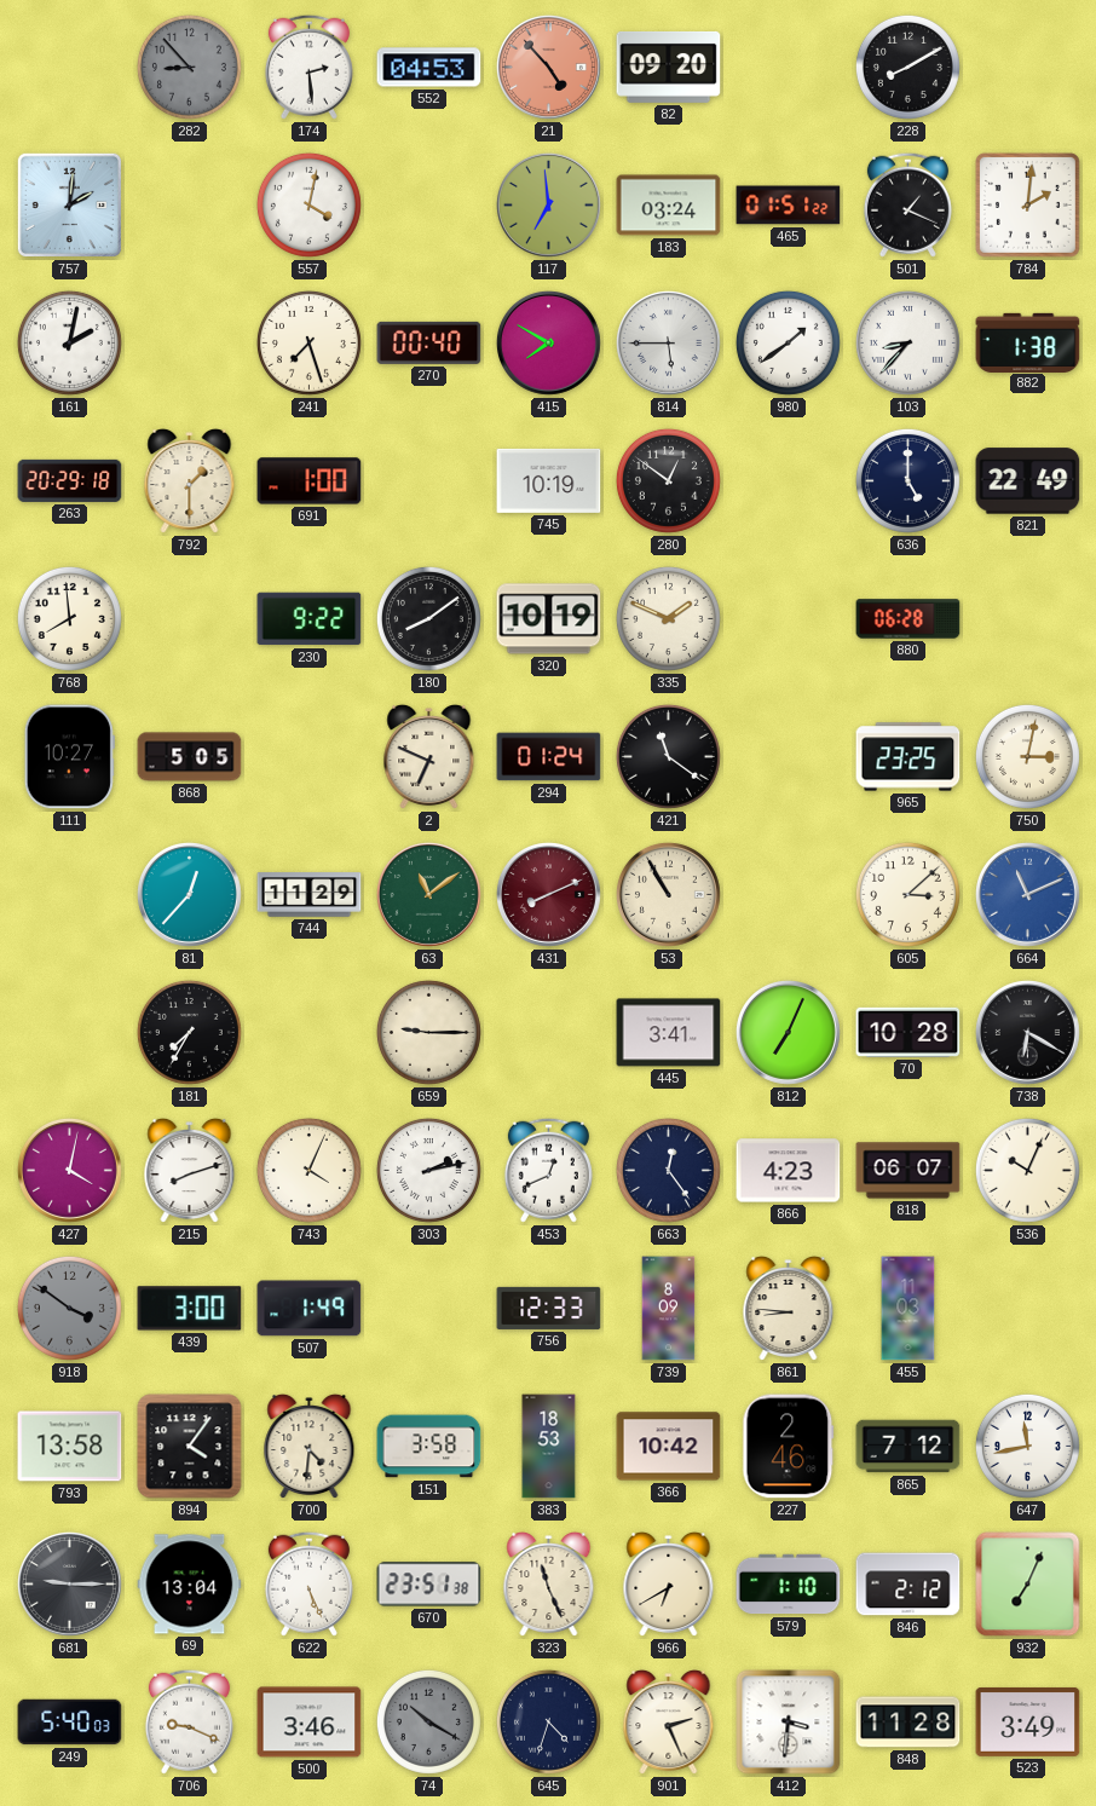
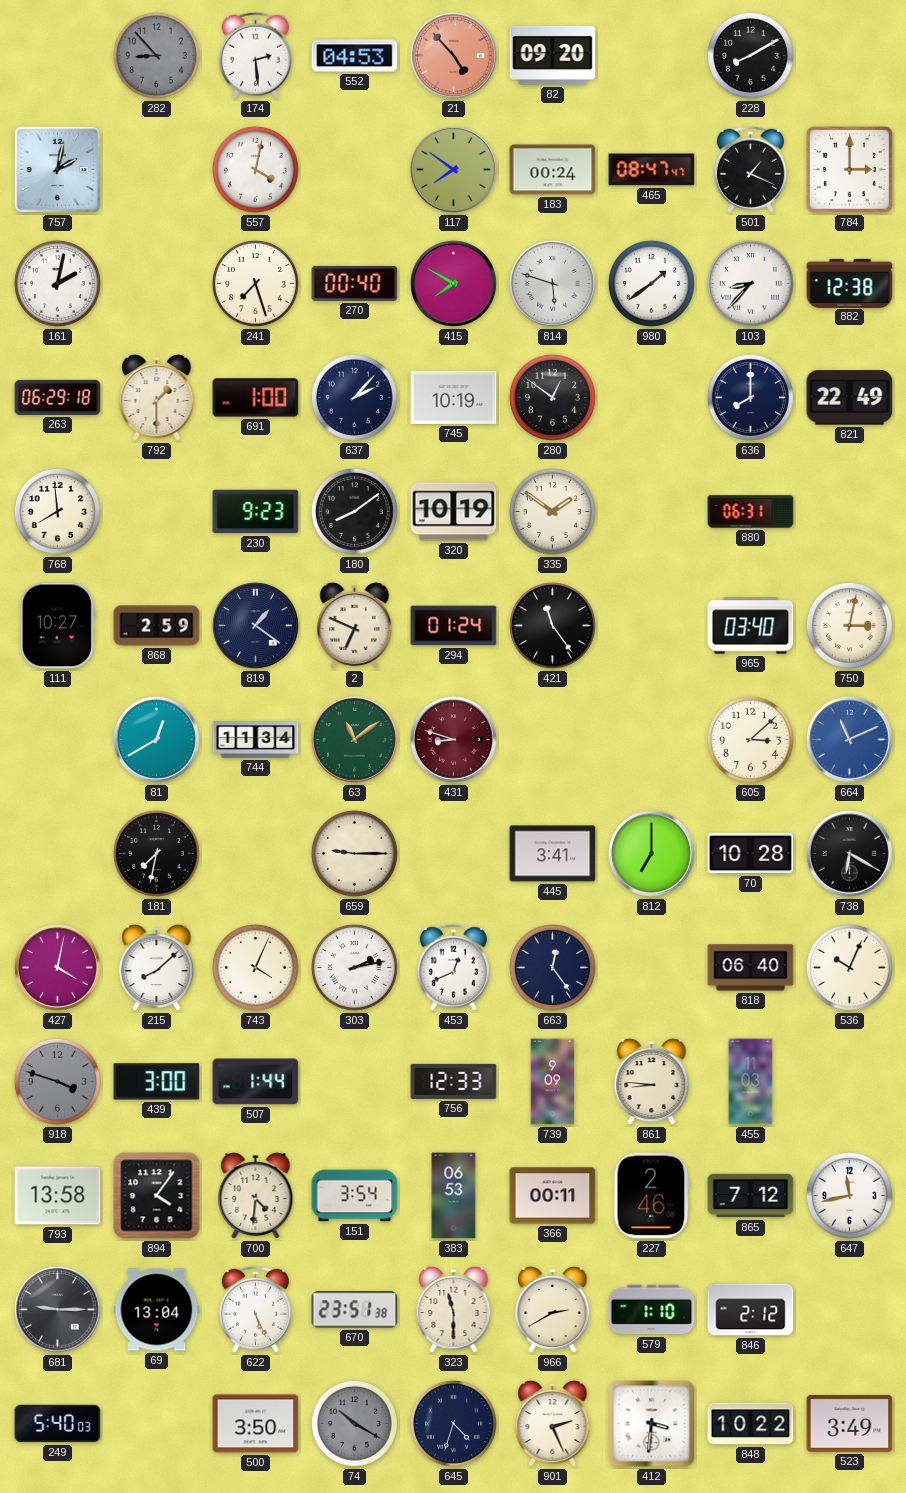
757: 2:01 -> 2:02 (57, 169)
117: 6:59 -> 7:51 (453, 169)
183: 03:24 -> 00:24 (553, 170)
465: 01:51 -> 08:47 (652, 170)
784: 2:01 -> 3:00 (849, 169)
814: 5:45 -> 5:48 (552, 283)
882: 1:38 -> 12:38 (850, 283)
263: 20:29 -> 06:29 (58, 397)
637: none -> 2:07 (354, 397)
636: 5:00 -> 8:00 (750, 397)
230: 9:22 -> 9:23 (256, 512)
335: 1:49 -> 1:51 (552, 511)
880: 06:28 -> 06:31 (751, 512)
868: 5:05 -> 2:59 (157, 626)
819: none -> 1:21 (255, 625)
421: 11:21 -> 11:24 (552, 625)
965: 23:25 -> 03:40 (751, 626)
81: 12:37 -> 12:40 (156, 739)
744: 11:29 -> 11:34 (256, 740)
431: 8:11 -> 8:48 (453, 739)
53: 10:55 -> none (668, 894)
181: 7:35 -> 7:32 (156, 853)
812: 7:04 -> 7:00 (651, 853)
215: 8:12 -> 8:08 (157, 968)
866: 4:23 -> none (789, 1171)
818: 06:07 -> 06:40 (751, 968)
918: 3:51 -> 3:48 (57, 1081)
507: 1:49 -> 1:44 (256, 1082)
739: 8:09 -> 9:09 (553, 1082)
151: 3:58 -> 3:54 (355, 1196)
383: 18:53 -> 06:53 (454, 1196)
366: 10:42 -> 00:11 (553, 1196)
323: 11:26 -> 11:30 (454, 1310)
966: 6:40 -> 2:40 (553, 1310)
932: 7:04 -> none (1028, 1585)
706: 9:19 -> none (189, 1721)
500: 3:46 -> 3:50 (256, 1424)
848: 11:28 -> 10:22 (751, 1424)
